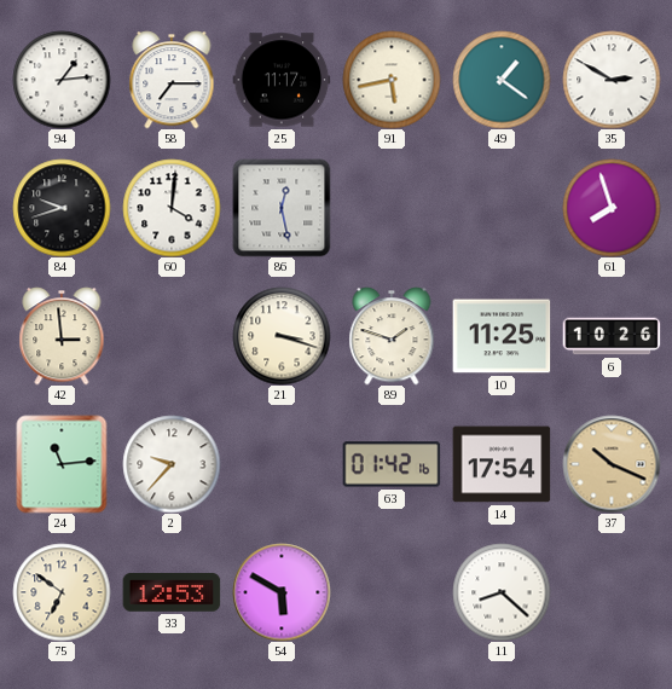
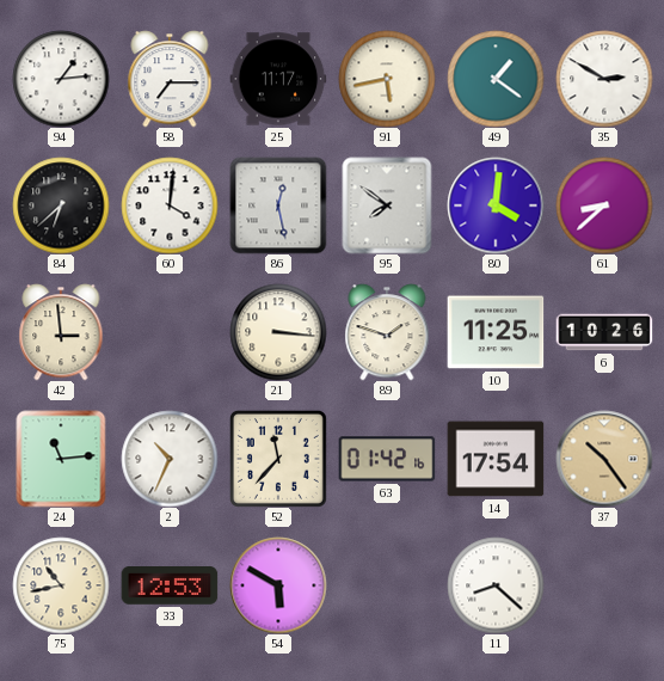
84: 9:42 -> 6:38 (61, 205)
95: none -> 7:51 (387, 205)
80: none -> 4:01 (496, 205)
61: 7:57 -> 8:38 (604, 205)
21: 3:18 -> 3:16 (278, 332)
2: 9:37 -> 10:34 (170, 459)
52: none -> 11:37 (278, 459)
37: 10:19 -> 10:24 (604, 459)
75: 6:51 -> 10:43 (61, 585)
